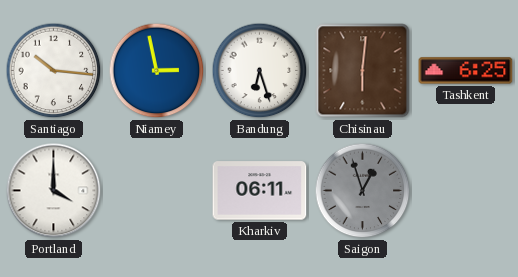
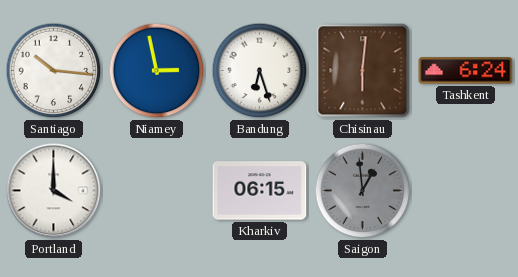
Tashkent: 6:25 -> 6:24 (466, 71)
Kharkiv: 06:11 -> 06:15 (260, 191)
Saigon: 12:57 -> 12:59 (363, 191)
